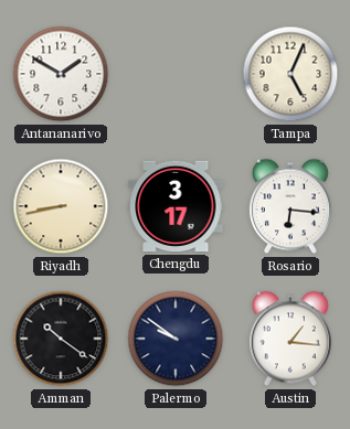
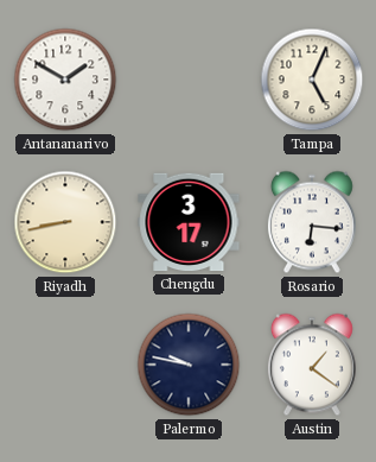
Amman: 10:21 -> none (61, 339)
Palermo: 9:51 -> 9:47 (189, 365)
Austin: 1:16 -> 1:21 (312, 365)
